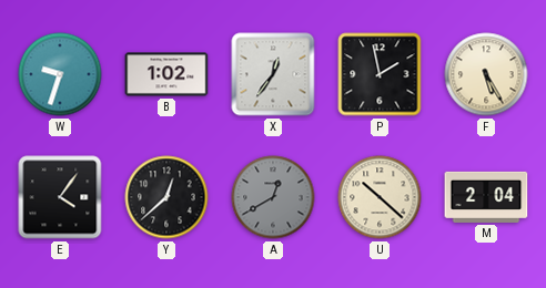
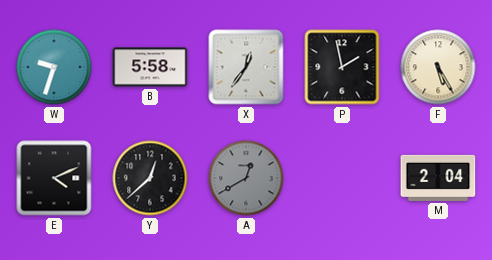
B: 1:02 -> 5:58 (150, 67)
E: 4:06 -> 4:11 (54, 178)
U: 10:22 -> none (380, 197)
